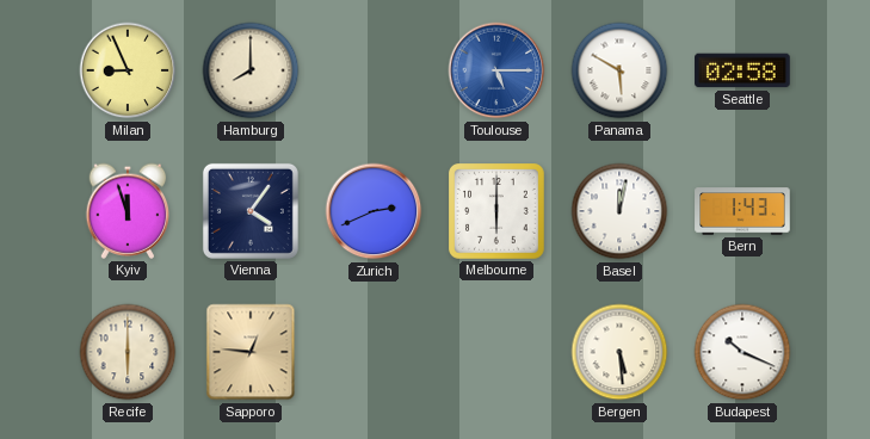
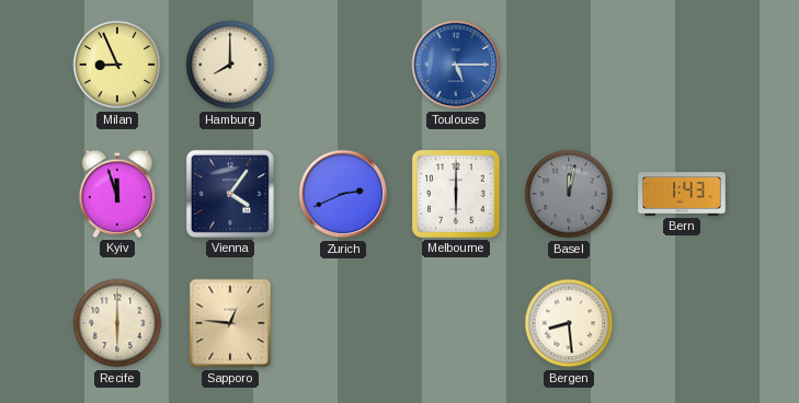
Panama: 5:50 -> none (619, 70)
Seattle: 02:58 -> none (742, 70)
Basel dial: white -> grey (569, 194)
Bergen: 5:29 -> 8:29 (569, 323)
Budapest: 10:19 -> none (742, 352)
